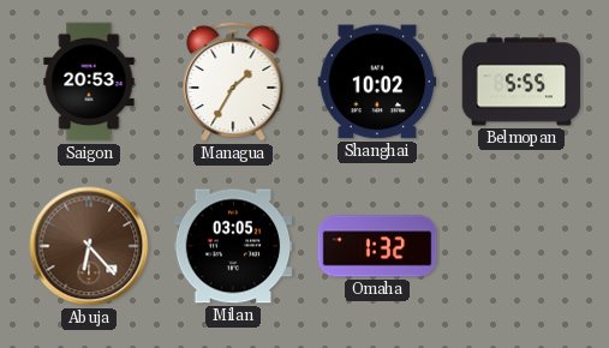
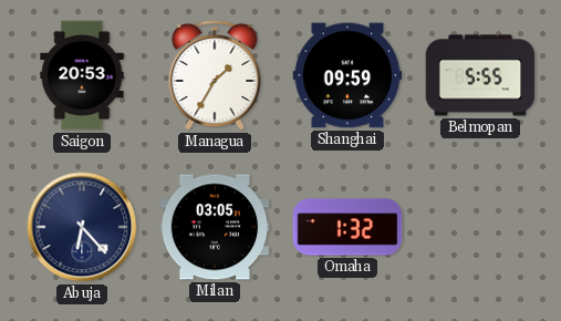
Shanghai: 10:02 -> 09:59 (347, 75)
Abuja dial: brown -> navy (82, 227)
